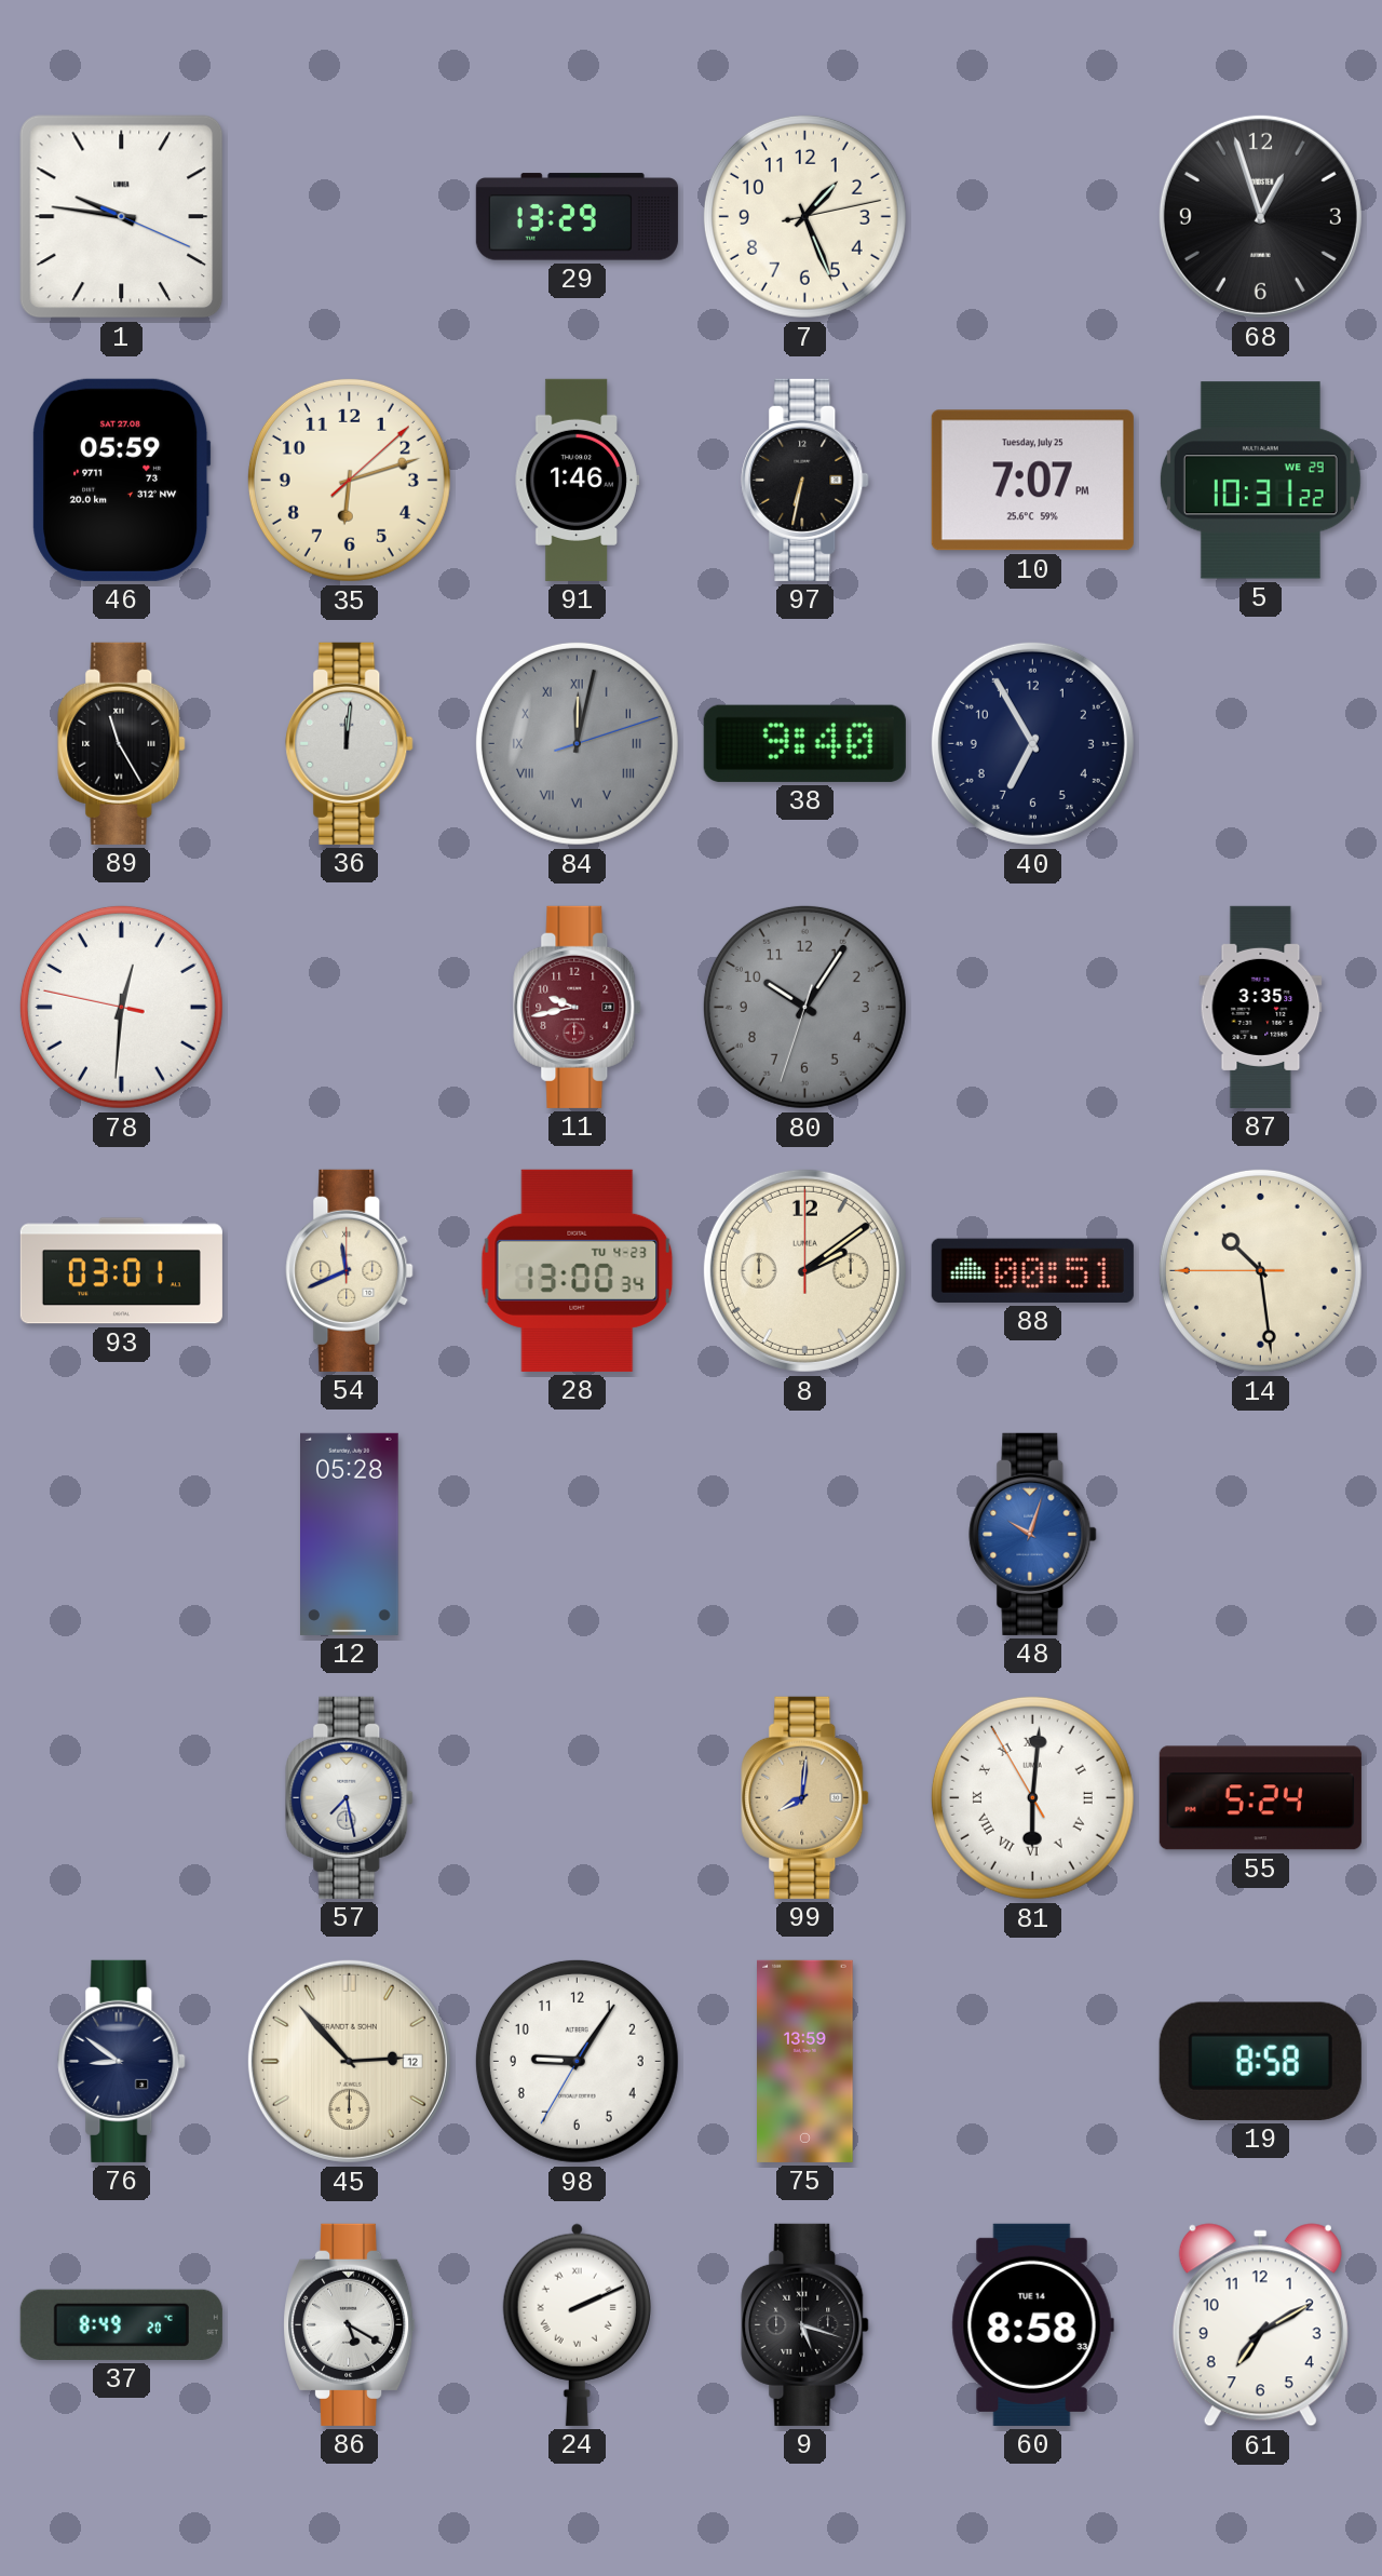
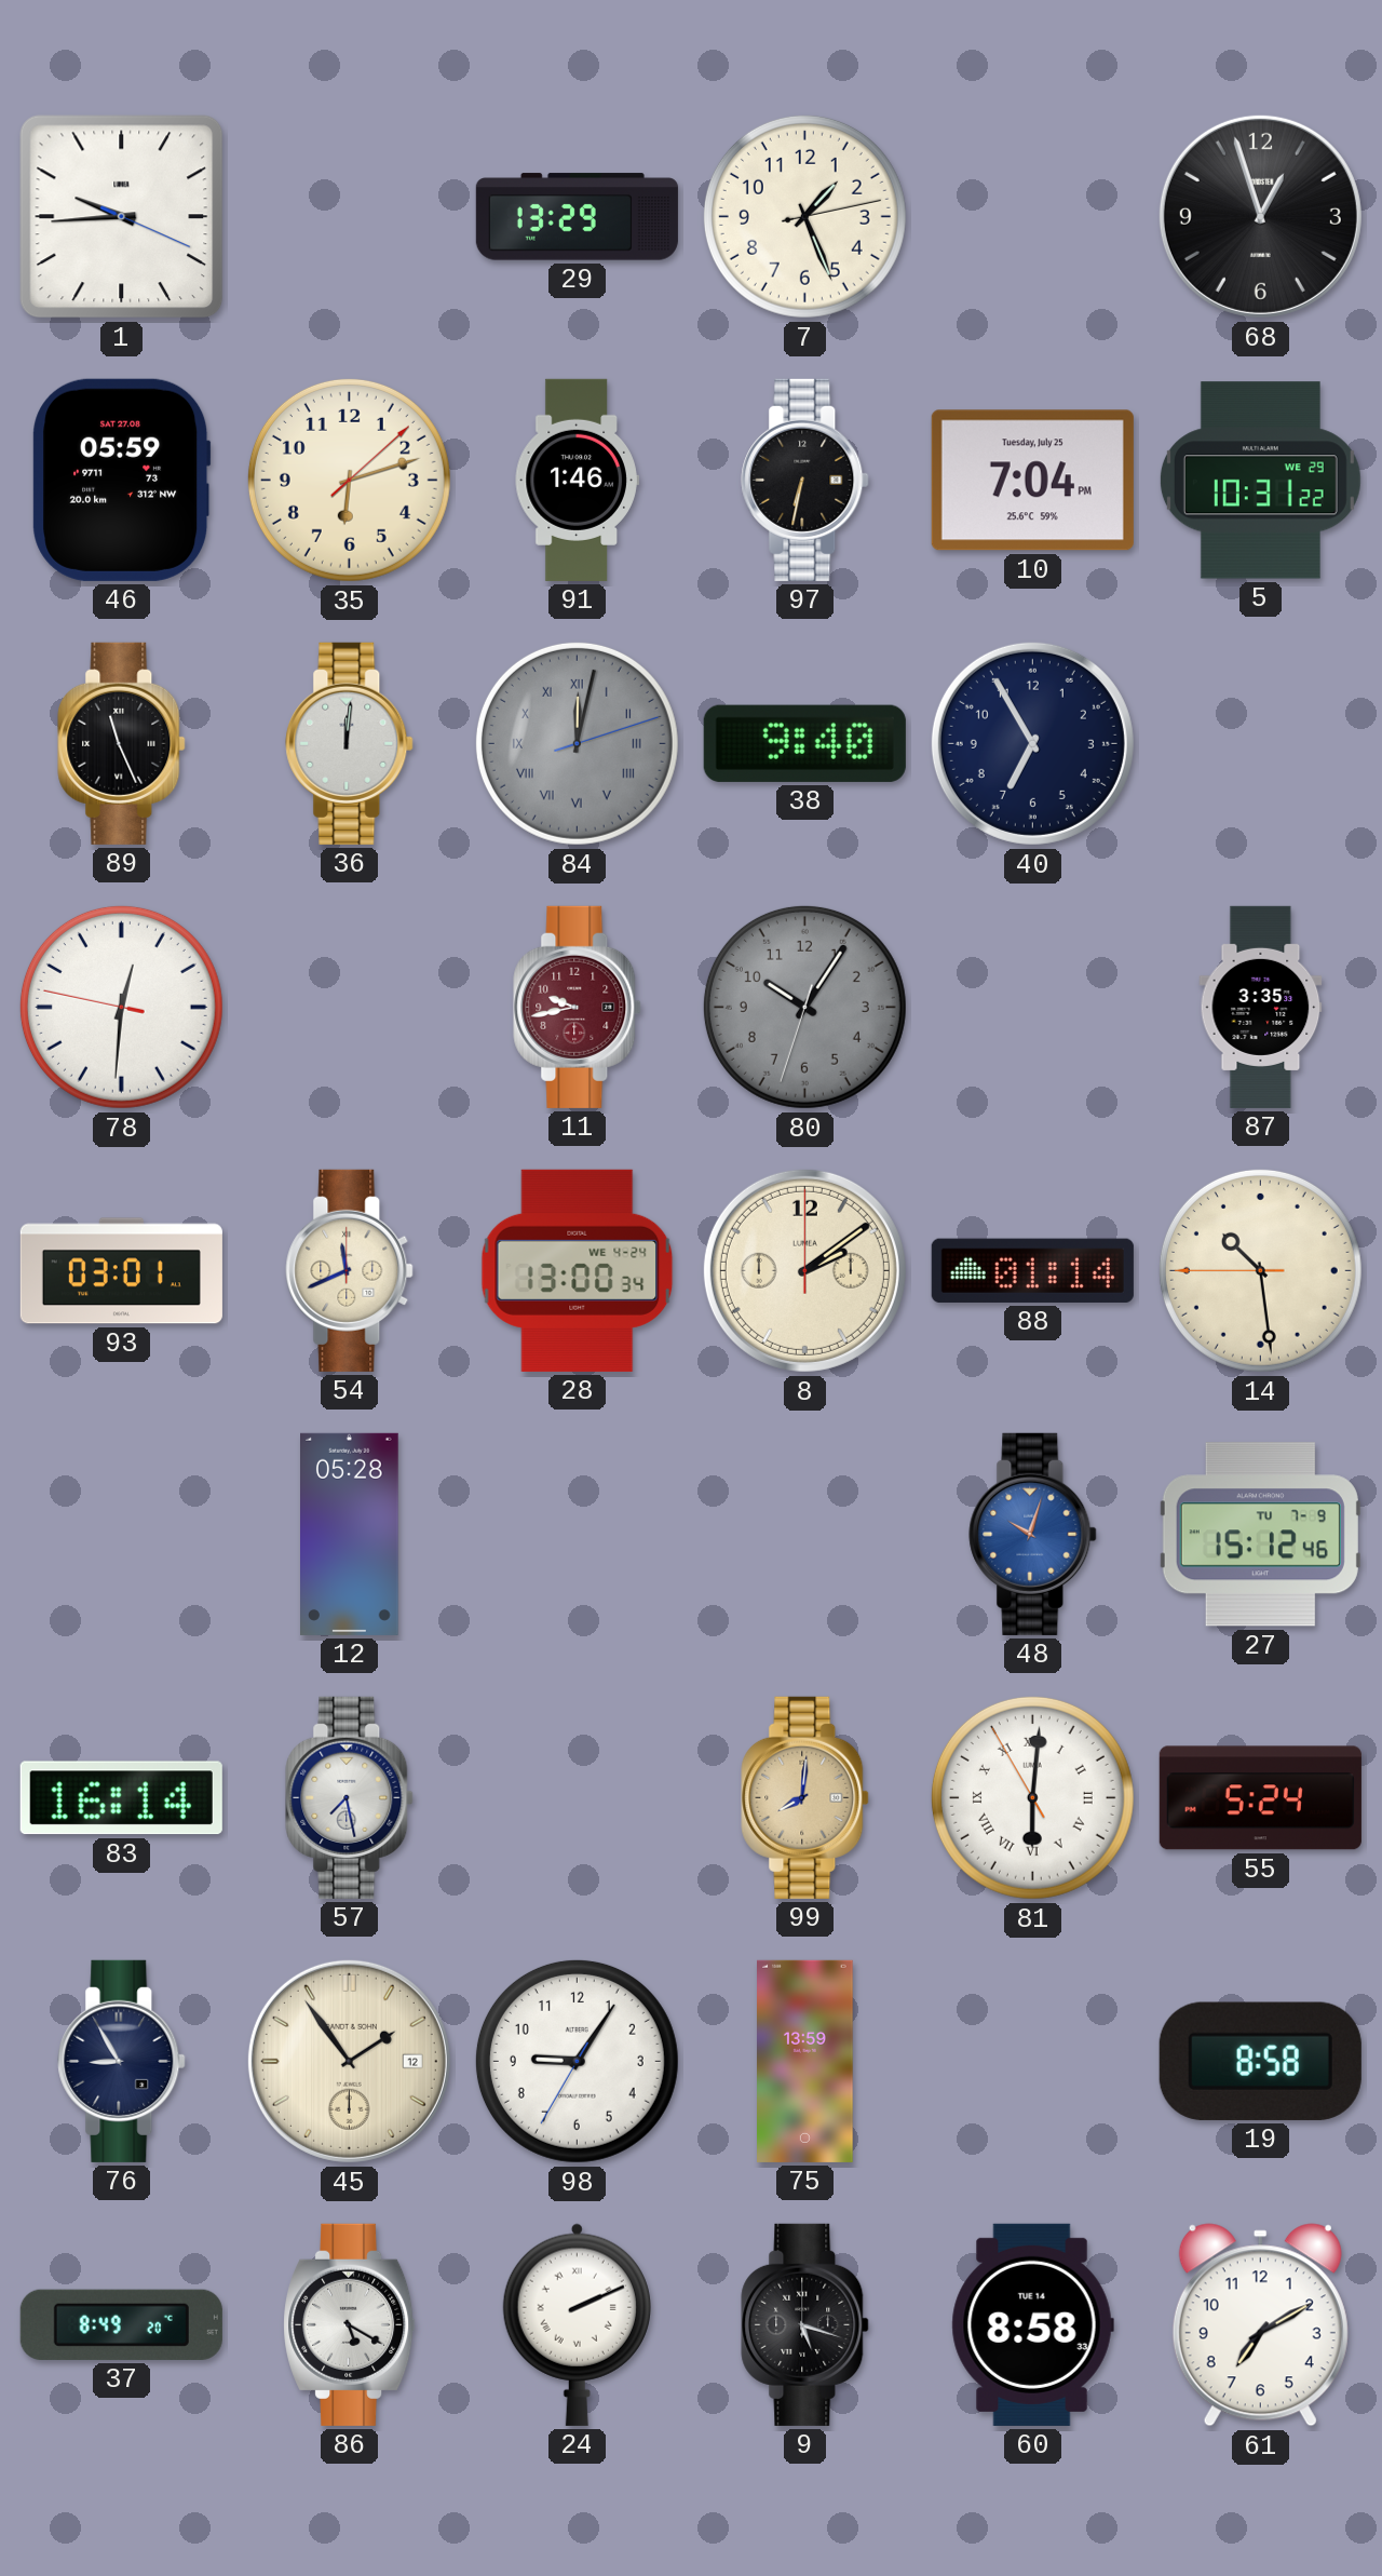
1: 9:46 -> 9:44 (122, 217)
10: 7:07 -> 7:04 (1032, 481)
89: 11:25 -> 11:26 (122, 743)
28 date: TU 4-23 -> WE 4-24 (578, 1270)
88: 00:51 -> 01:14 (1032, 1270)
27: none -> 15:12 (1260, 1535)
83: none -> 16:14 (121, 1798)
76: 8:51 -> 8:55 (122, 2061)
45: 2:53 -> 1:54 (349, 2061)
